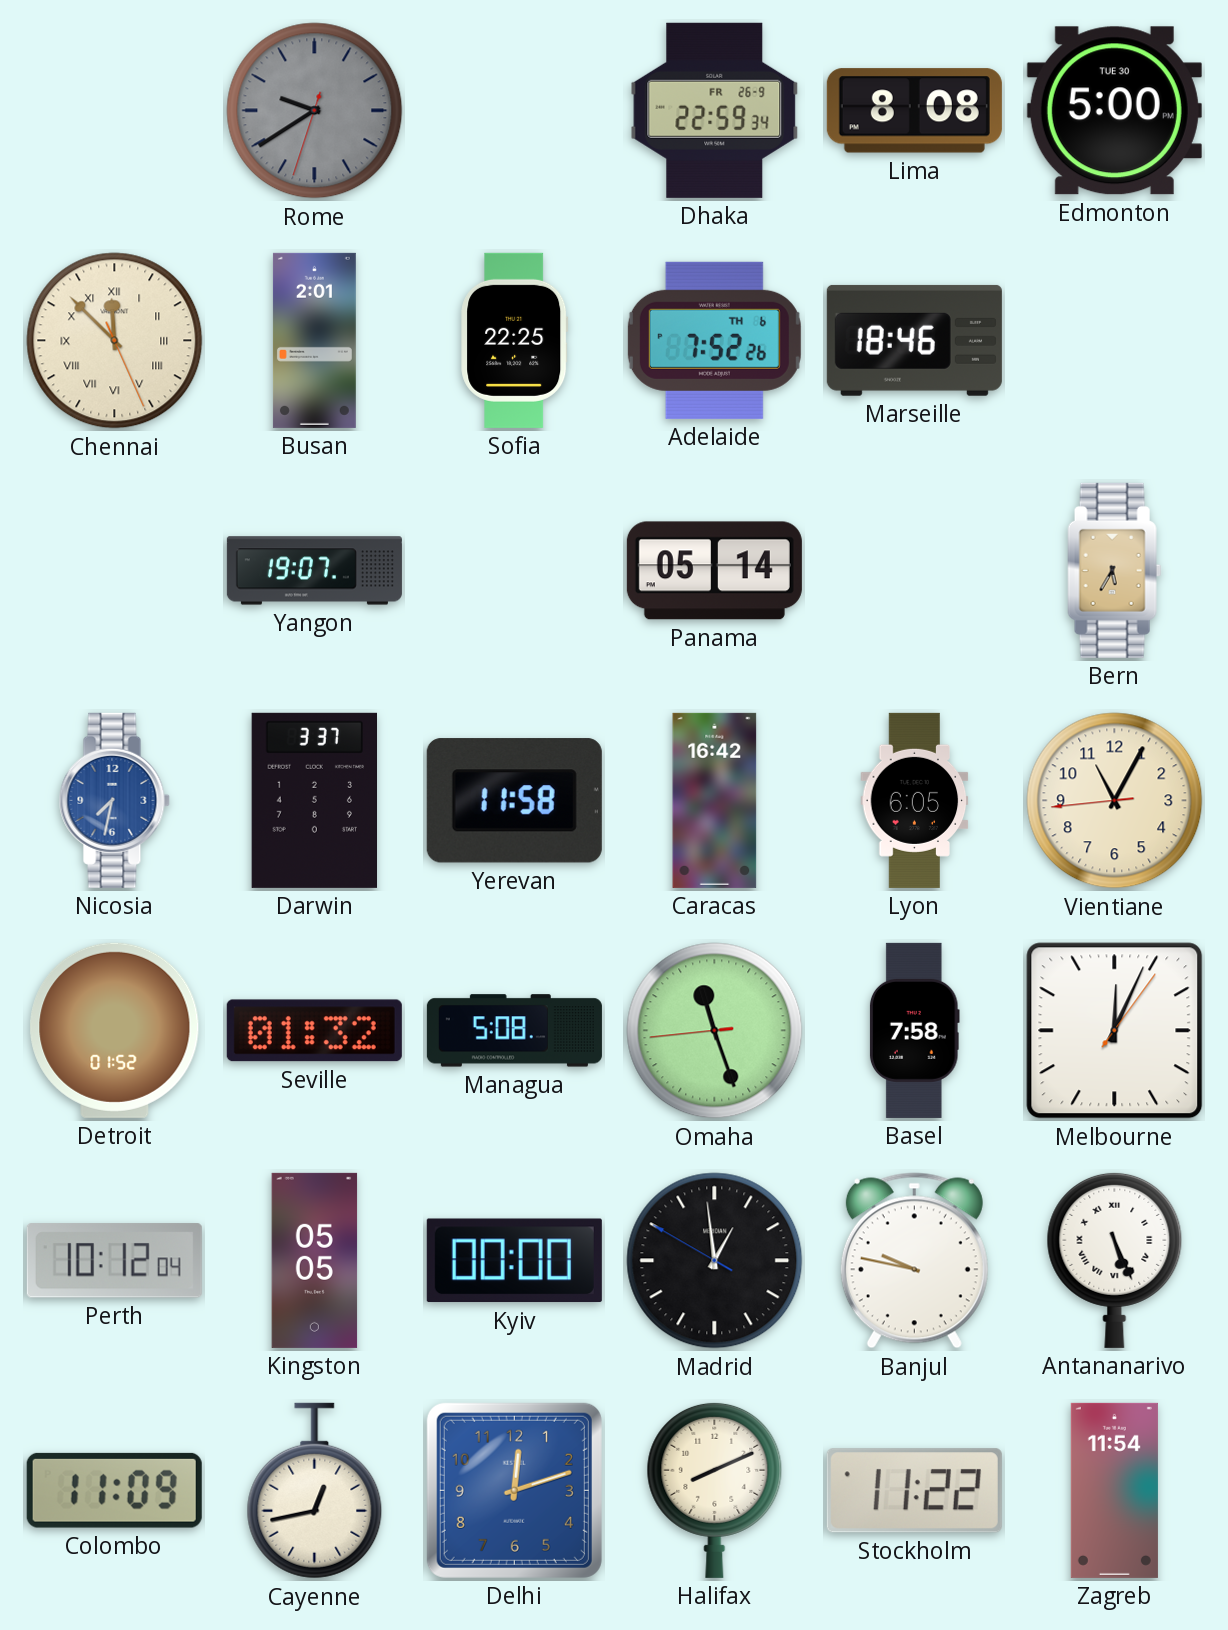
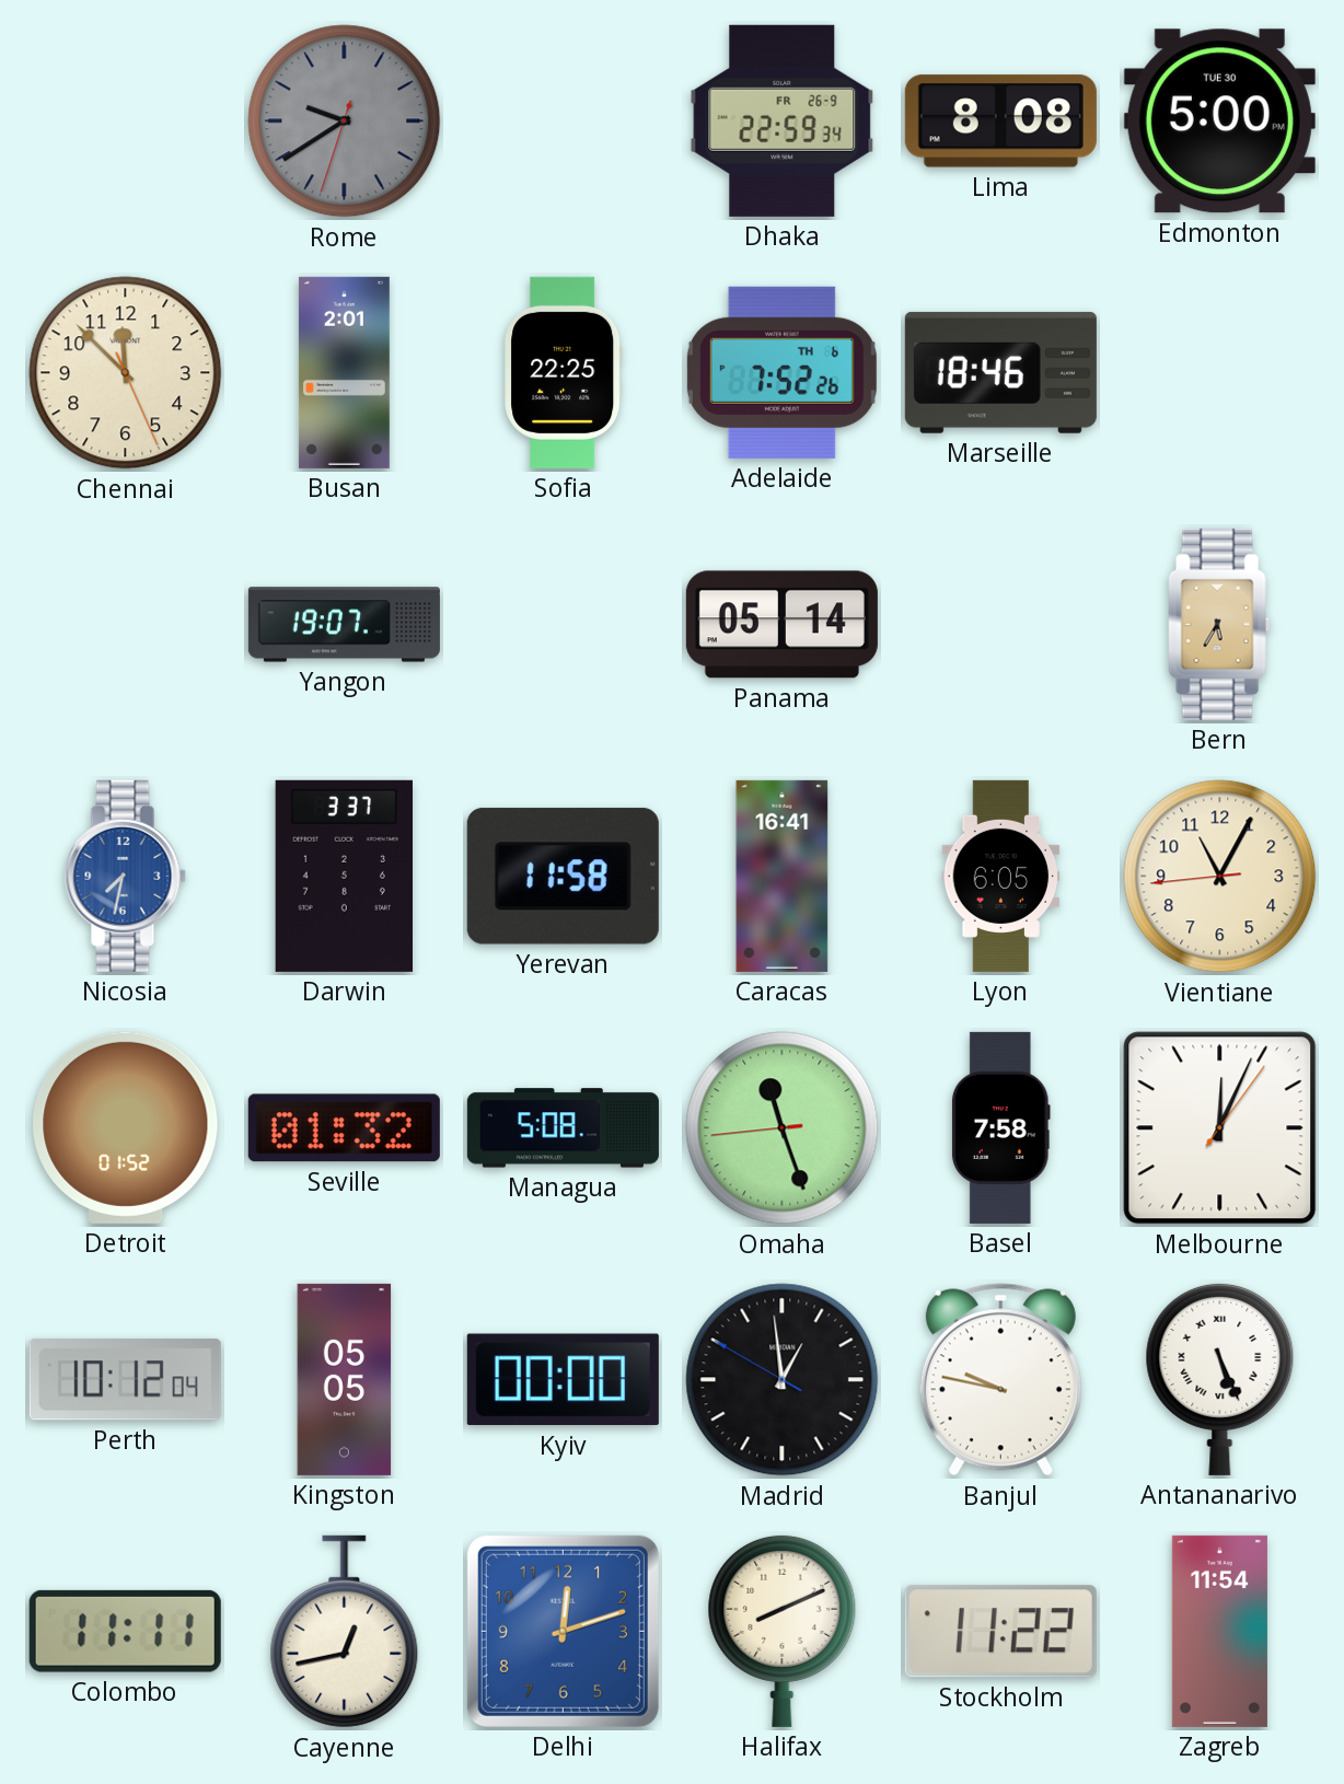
Chennai numerals: Roman -> Arabic (126, 373)
Caracas: 16:42 -> 16:41 (783, 876)
Colombo: 11:09 -> 11:11 (125, 1631)
